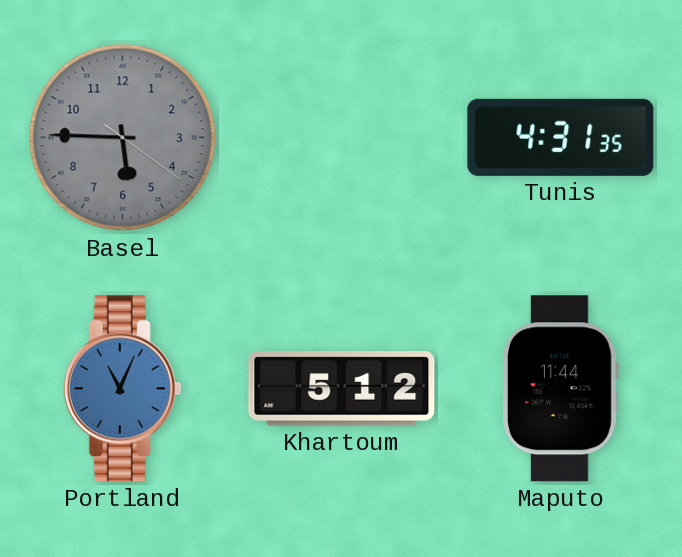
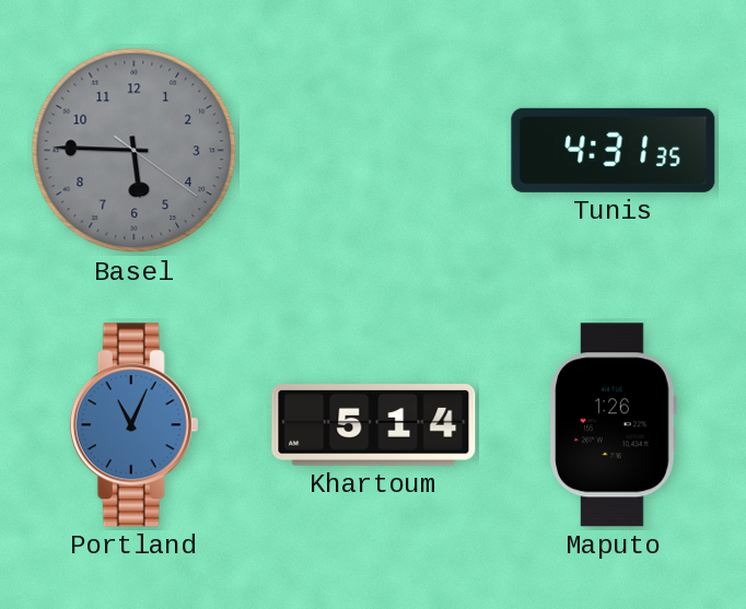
Khartoum: 5:12 -> 5:14 (374, 425)
Maputo: 11:44 -> 1:26 (613, 425)
